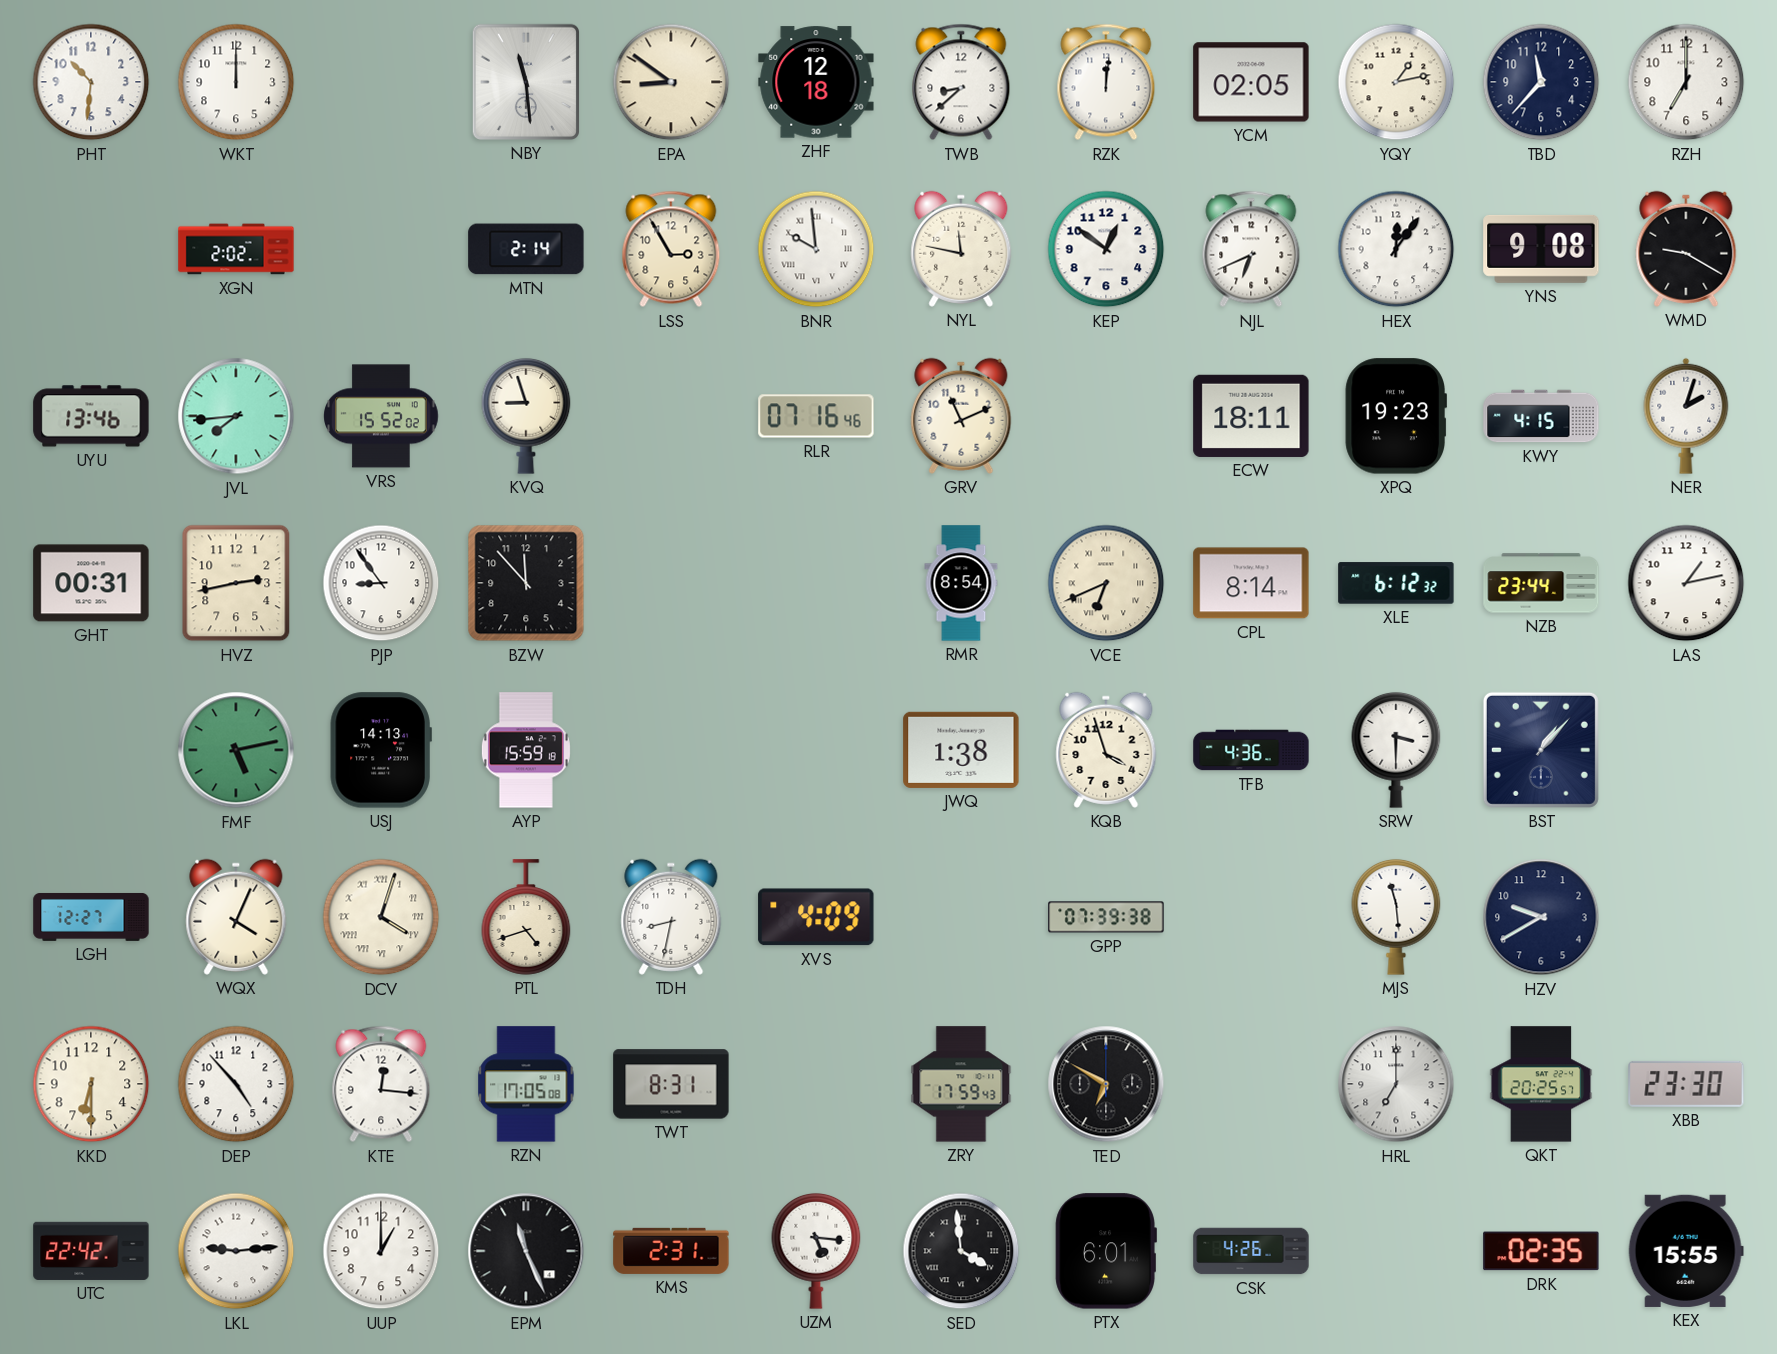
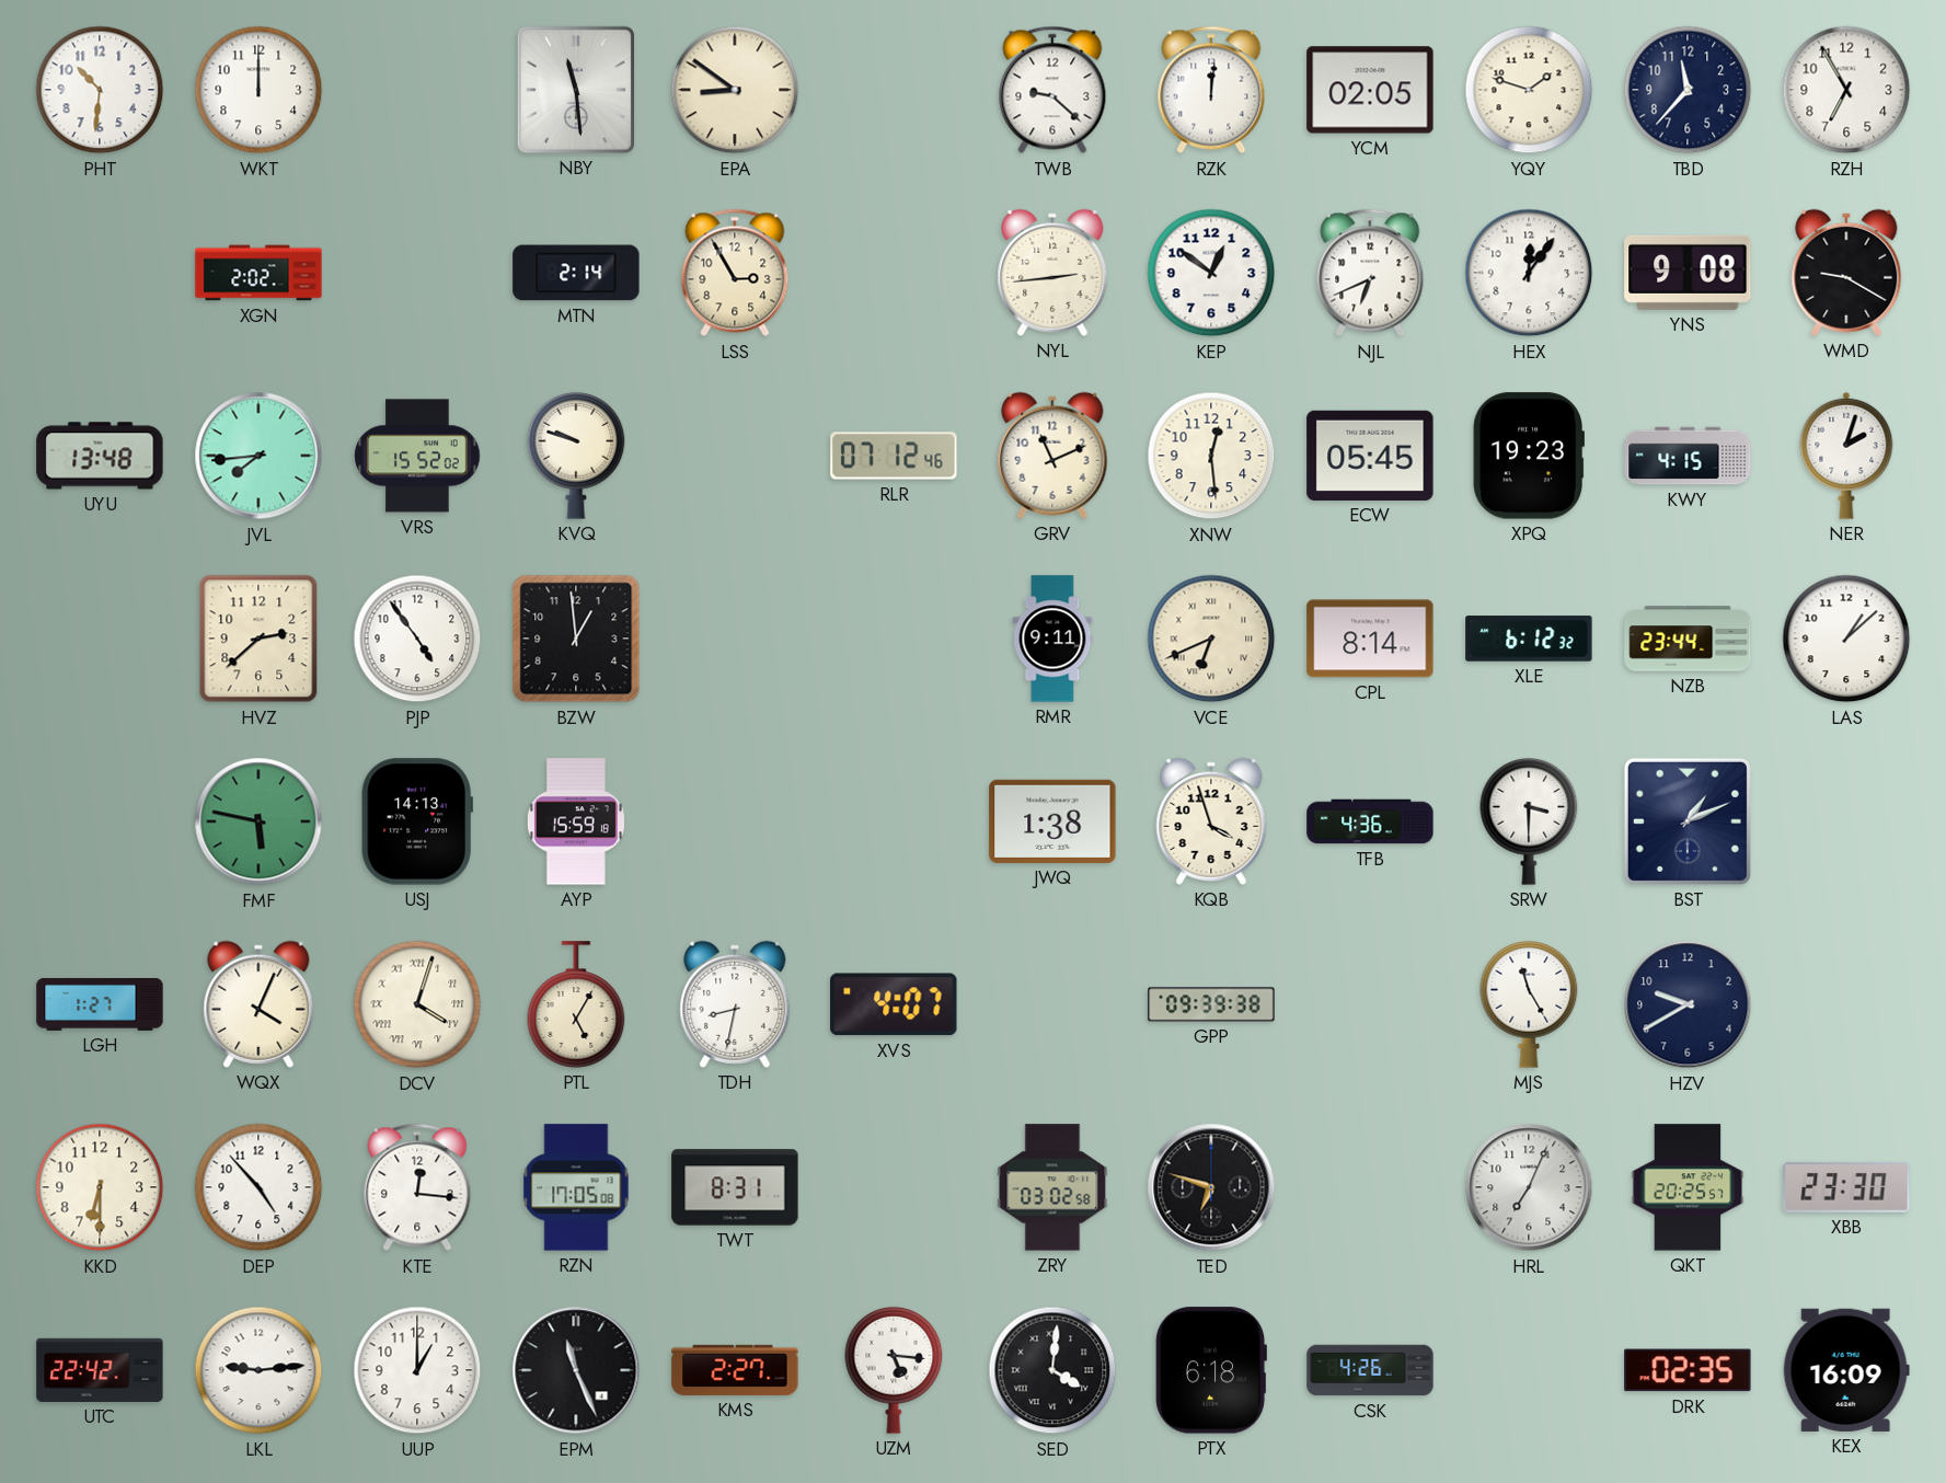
ZHF: 12:18 -> none (816, 82)
TWB: 8:38 -> 9:22 (1052, 90)
YQY: 1:13 -> 1:48 (1529, 90)
RZH: 7:00 -> 6:55 (1846, 90)
BNR: 9:59 -> none (816, 249)
NYL: 11:47 -> 2:44 (1052, 273)
UYU: 13:46 -> 13:48 (100, 456)
KVQ: 8:57 -> 9:48 (576, 456)
RLR: 07:16 -> 07:12 (894, 456)
XNW: none -> 12:29 (1211, 456)
ECW: 18:11 -> 05:45 (1370, 456)
GHT: 00:31 -> none (91, 583)
HVZ: 2:43 -> 2:38 (258, 639)
PJP: 8:54 -> 4:54 (417, 639)
BZW: 11:53 -> 12:59 (576, 639)
RMR: 8:54 -> 9:11 (1052, 639)
LAS: 1:13 -> 1:08 (1846, 639)
FMF: 5:13 -> 5:47 (258, 821)
BST: 1:07 -> 1:11 (1688, 821)
LGH: 12:27 -> 1:27 (100, 1004)
PTL: 4:42 -> 5:05 (576, 1004)
XVS: 4:09 -> 4:07 (894, 1004)
GPP: 07:39 -> 09:39 (1211, 1004)
MJS: 11:29 -> 11:25 (1529, 1004)
ZRY: 17:59 -> 03:02 (1052, 1187)
TED: 6:50 -> 6:48 (1211, 1187)
HRL: 7:00 -> 7:04 (1529, 1187)
KMS: 2:31 -> 2:27 (735, 1370)
SED: 3:59 -> 4:01 (1052, 1370)
PTX: 6:01 -> 6:18 (1211, 1370)
KEX: 15:55 -> 16:09 (1846, 1370)
